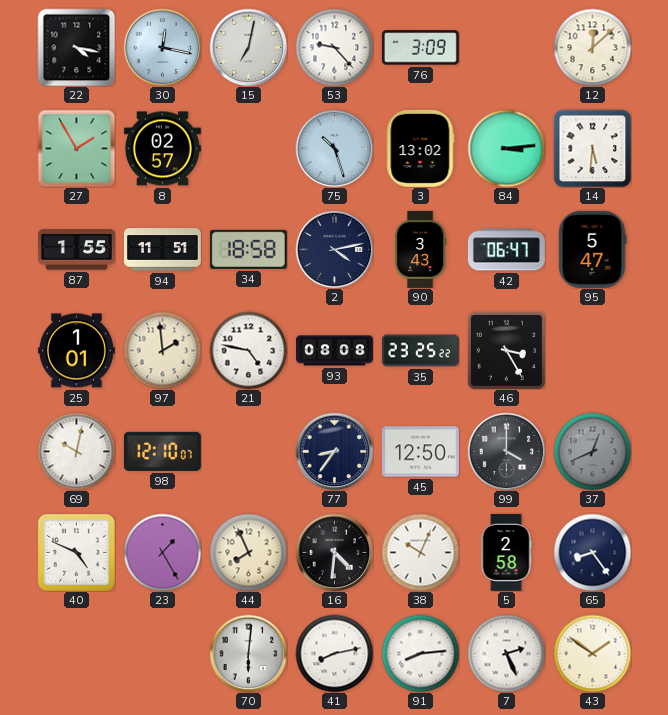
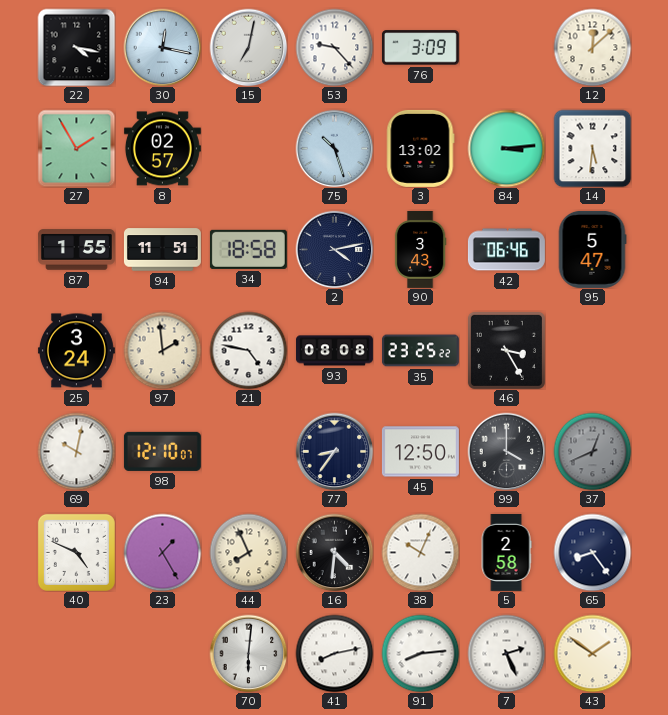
42: 06:47 -> 06:46 (506, 250)
25: 1:01 -> 3:24 (76, 351)
